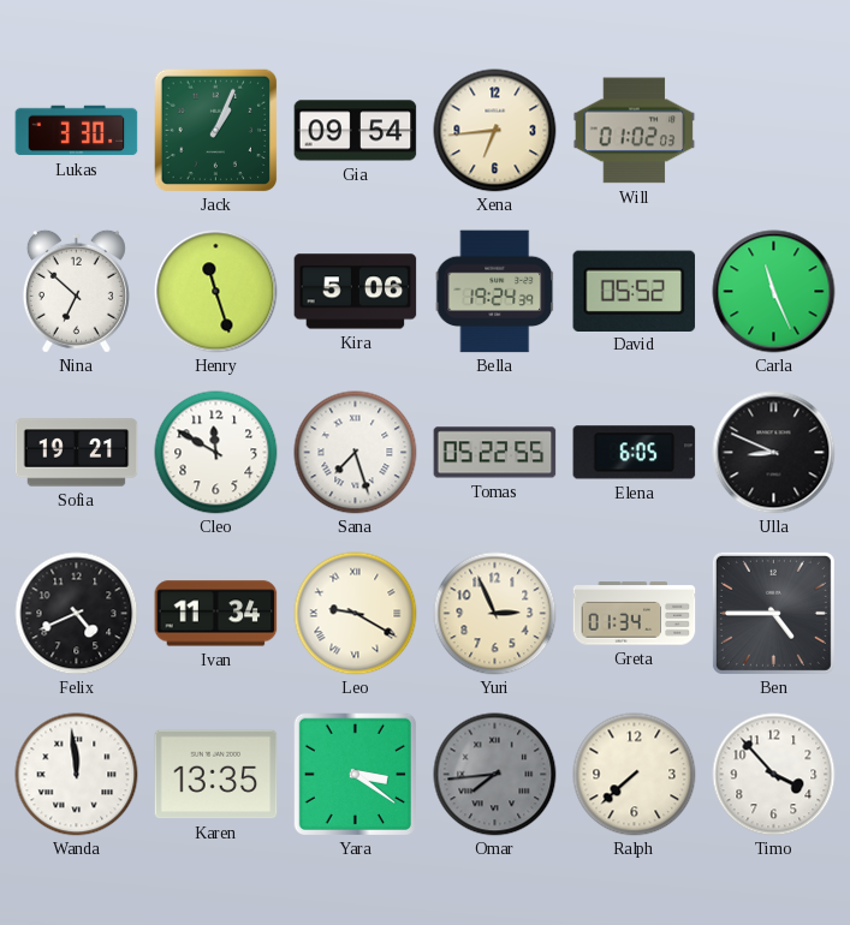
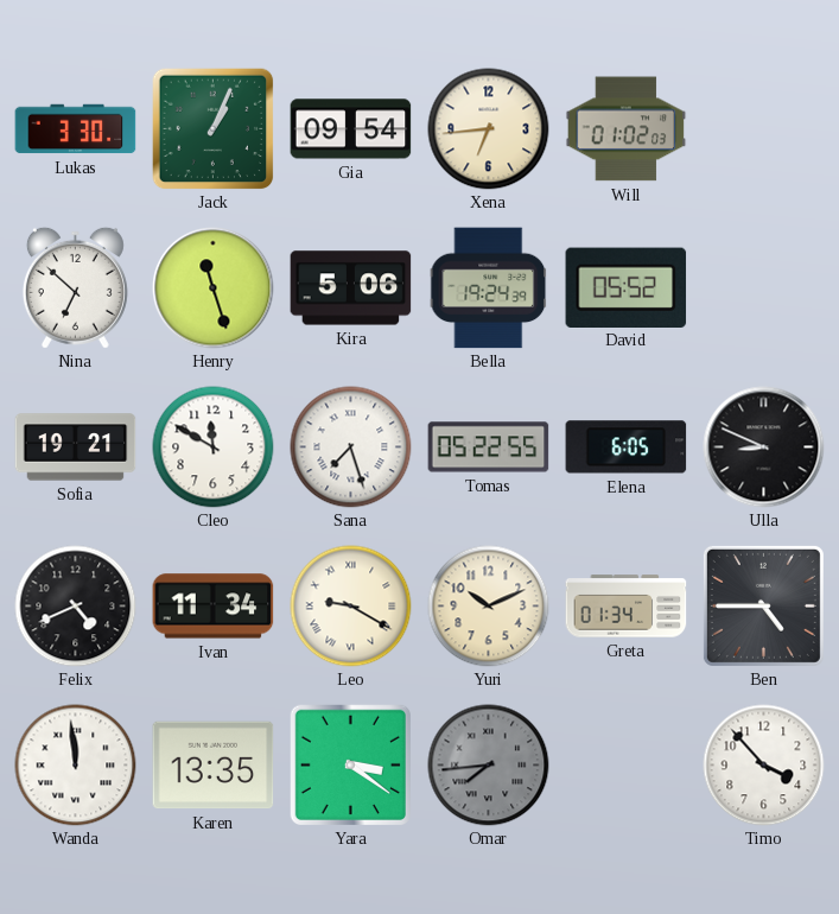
Carla: 11:26 -> none (774, 292)
Yuri: 2:56 -> 10:11 (489, 607)
Ralph: 7:38 -> none (635, 775)
